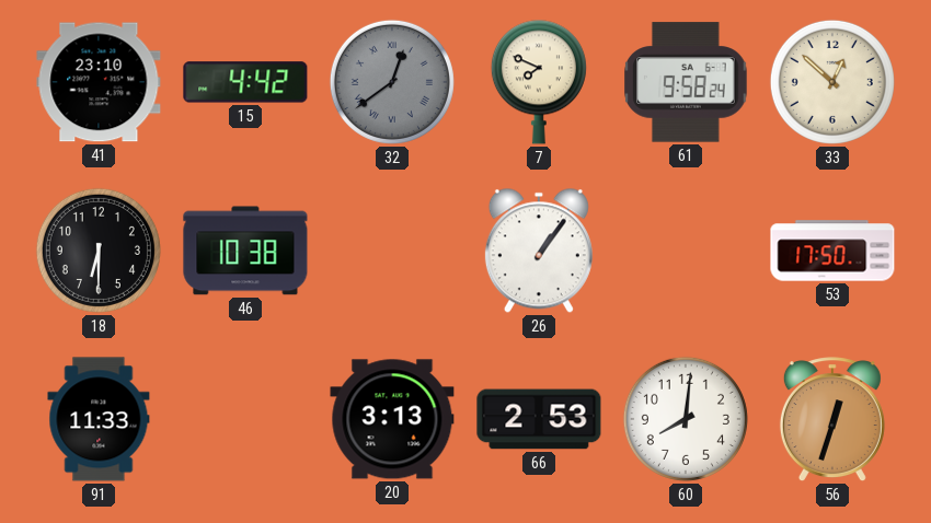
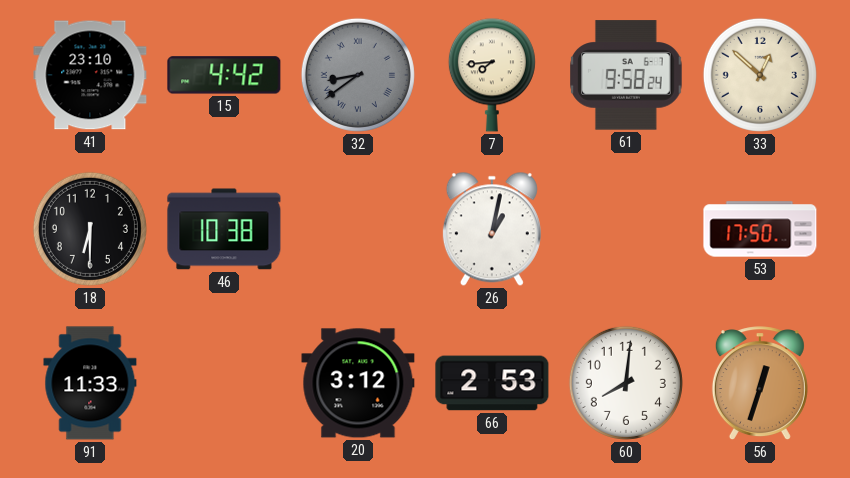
32: 12:39 -> 8:39 (358, 75)
7: 7:49 -> 7:44 (492, 75)
26: 1:06 -> 1:02 (492, 229)
20: 3:13 -> 3:12 (358, 383)
